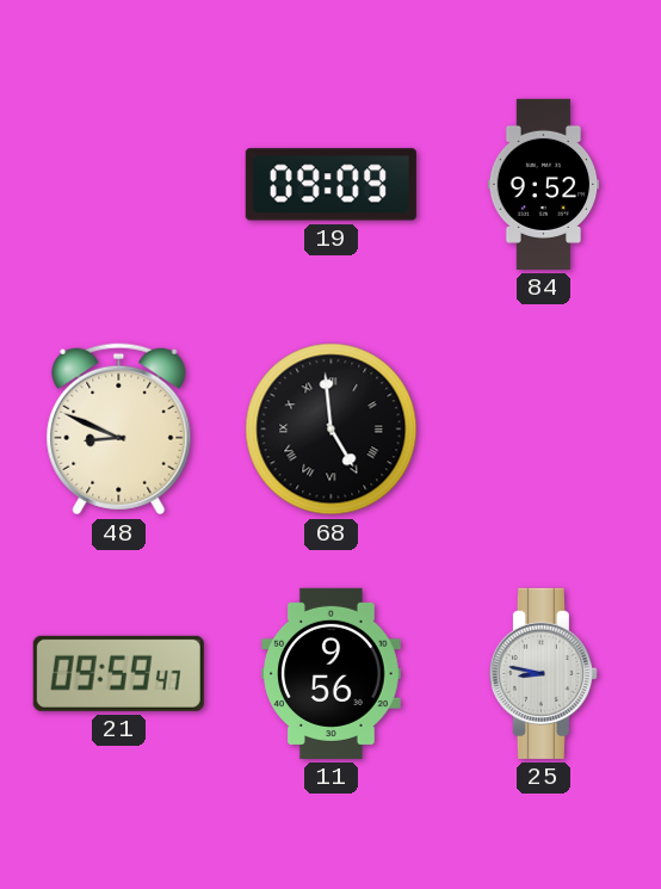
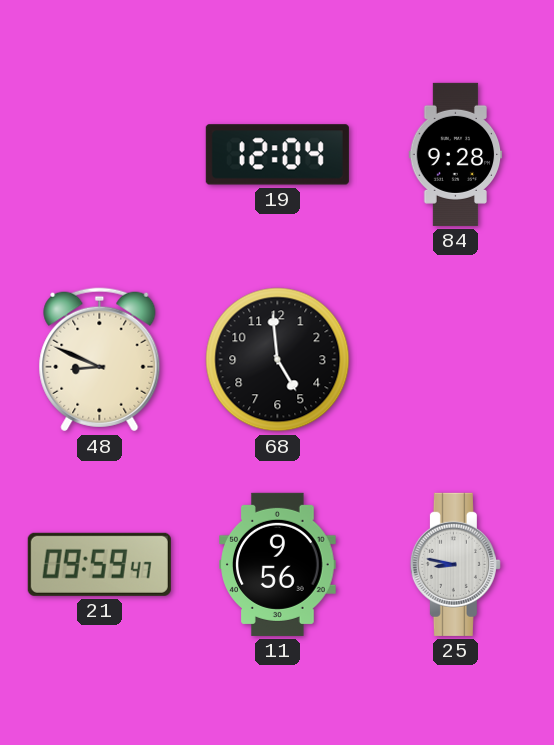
19: 09:09 -> 12:04 (277, 155)
84: 9:52 -> 9:28 (456, 154)
68 numerals: Roman -> Arabic (278, 360)
